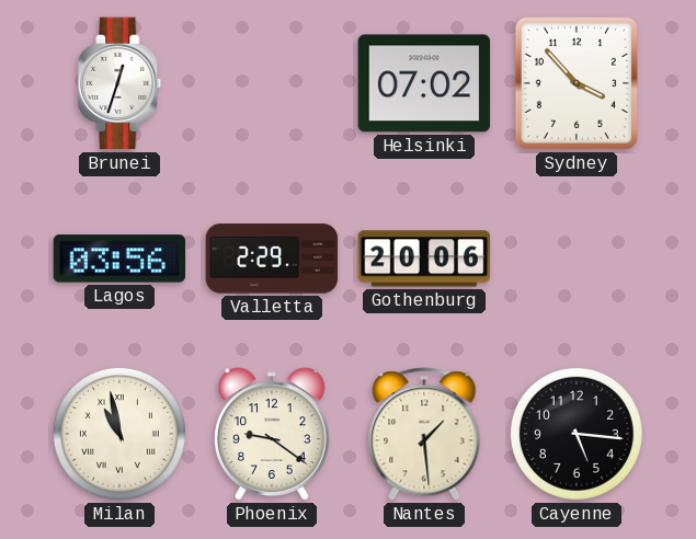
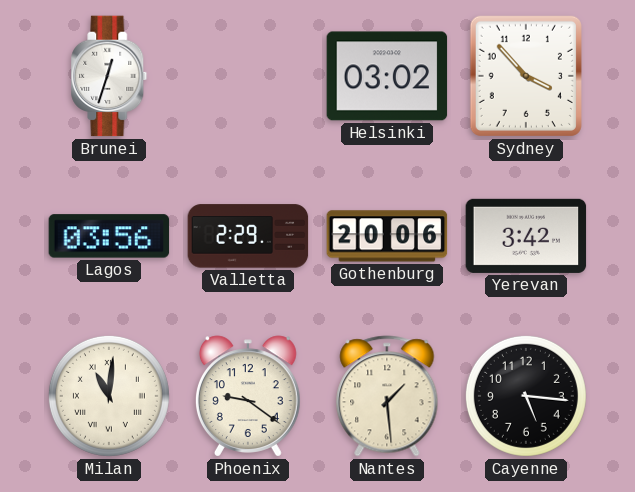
Helsinki: 07:02 -> 03:02 (387, 76)
Yerevan: none -> 3:42 (526, 236)
Milan: 10:58 -> 11:01 (109, 396)
